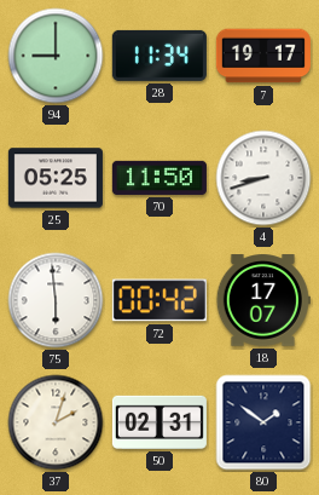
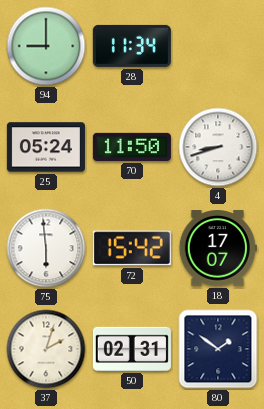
7: 19:17 -> none (263, 56)
25: 05:25 -> 05:24 (46, 147)
72: 00:42 -> 15:42 (132, 248)
